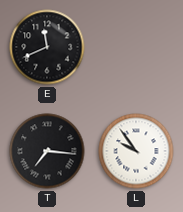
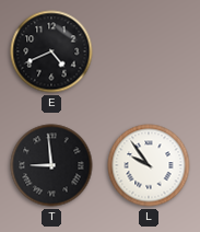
E: 11:41 -> 4:41 (51, 51)
T: 7:16 -> 8:59 (51, 165)
